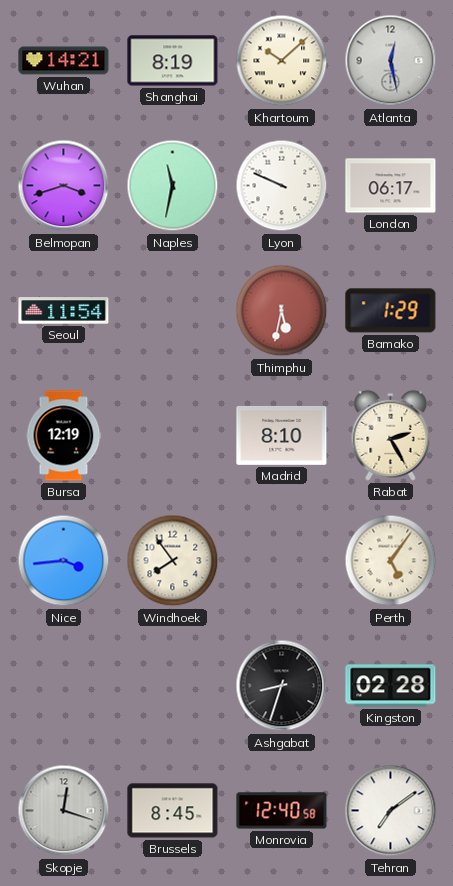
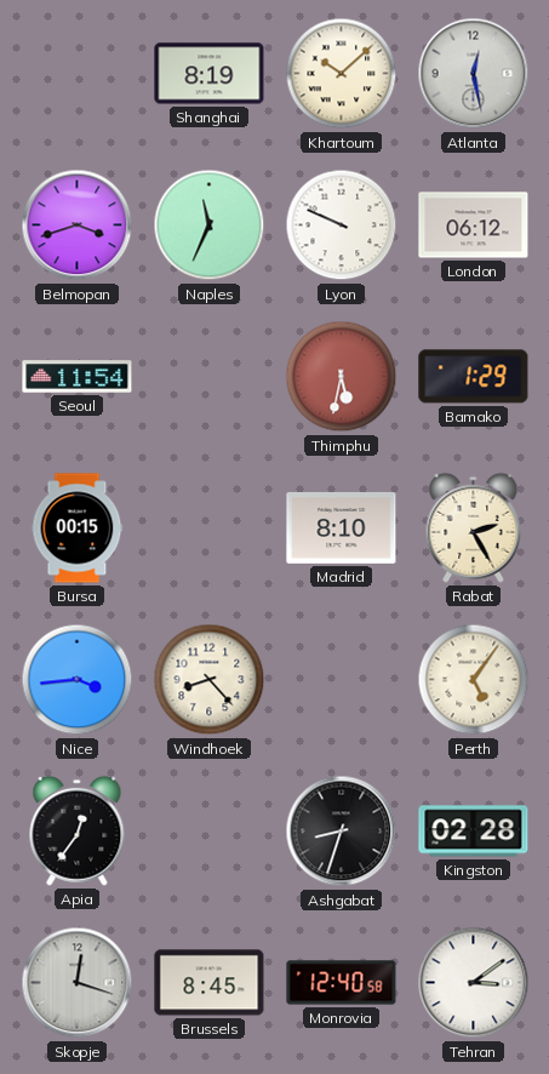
Wuhan: 14:21 -> none (64, 61)
Naples: 11:32 -> 11:34 (210, 225)
London: 06:17 -> 06:12 (474, 225)
Bursa: 12:19 -> 00:15 (78, 529)
Windhoek: 7:54 -> 8:23 (210, 680)
Apia: none -> 12:36 (78, 830)
Tehran: 7:09 -> 3:09 (474, 983)
